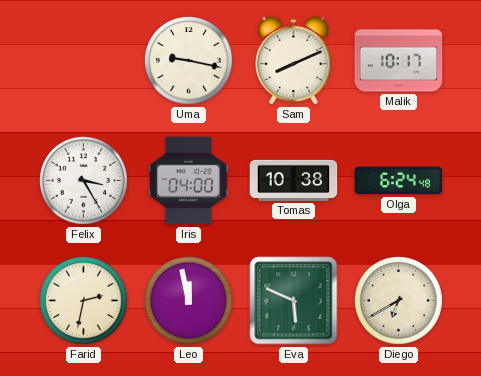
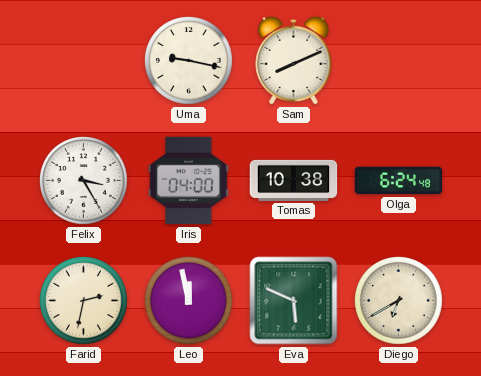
Malik: 10:17 -> none (399, 61)
